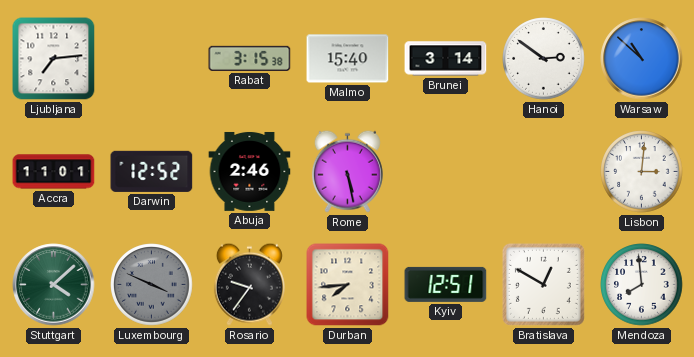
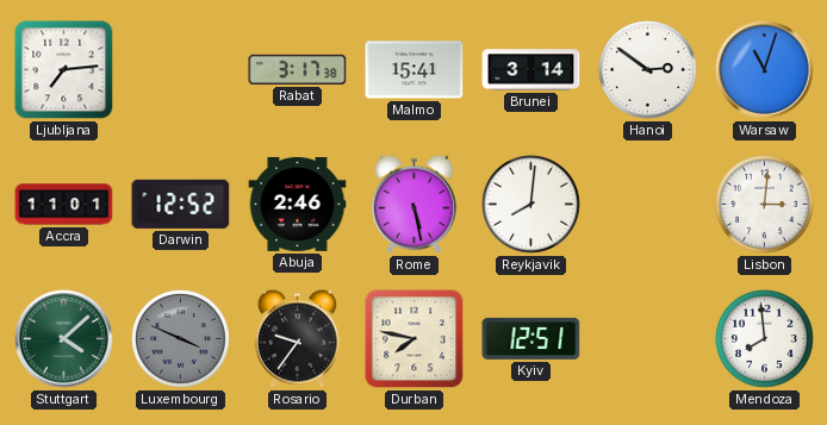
Rabat: 3:15 -> 3:17 (298, 69)
Malmo: 15:40 -> 15:41 (415, 70)
Warsaw: 10:52 -> 11:03 (765, 70)
Reykjavik: none -> 8:01 (531, 205)
Durban: 7:44 -> 7:47 (415, 339)
Bratislava: 12:50 -> none (543, 284)
